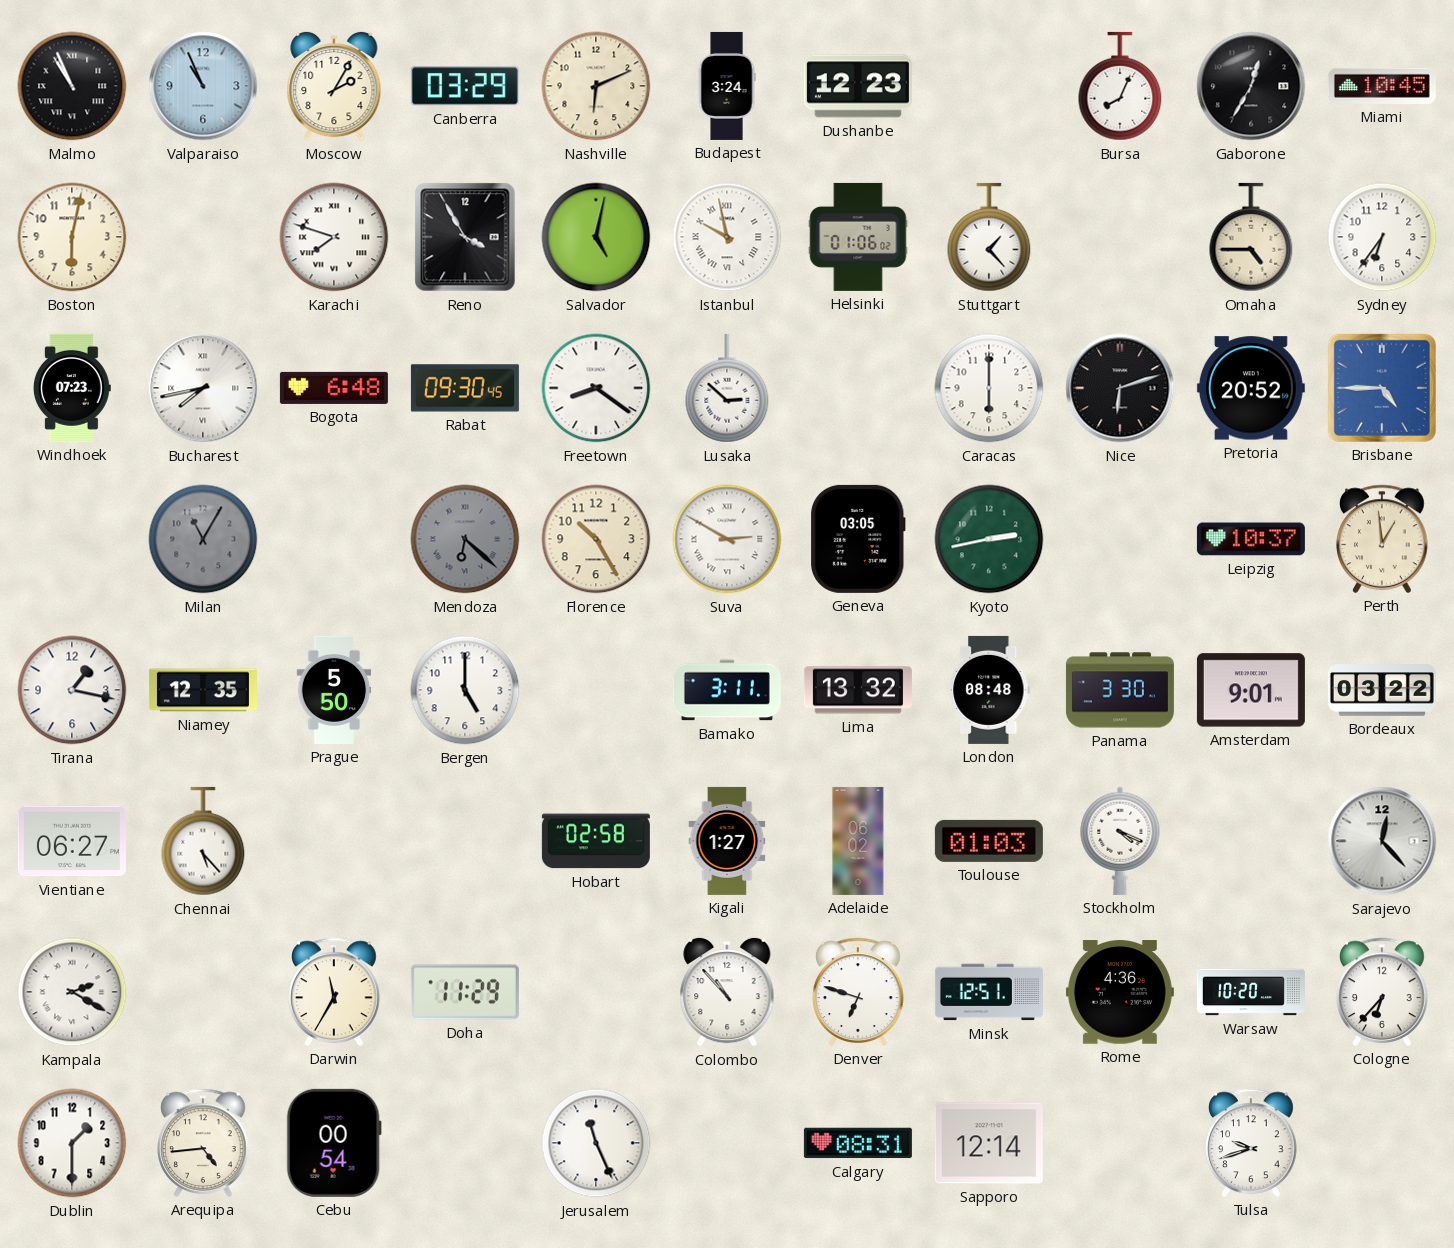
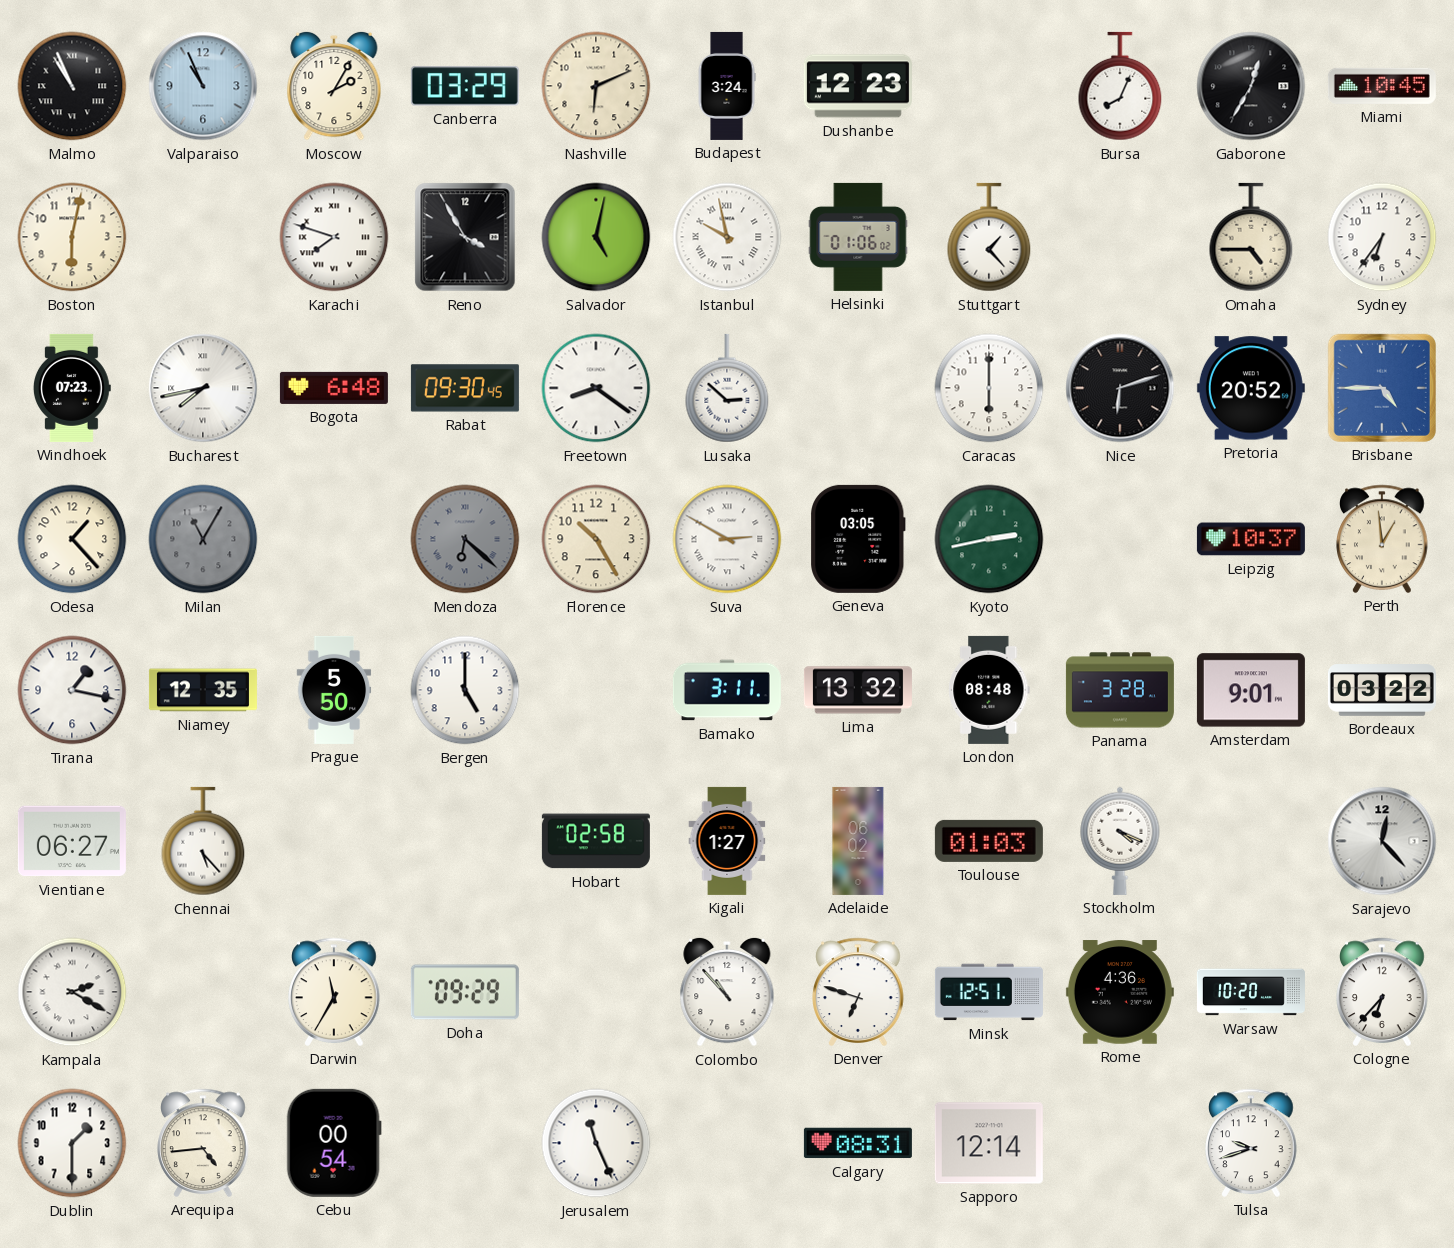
Odesa: none -> 1:23 (72, 539)
Panama: 3:30 -> 3:28 (1120, 690)
Doha: 11:29 -> 09:29 (465, 992)
